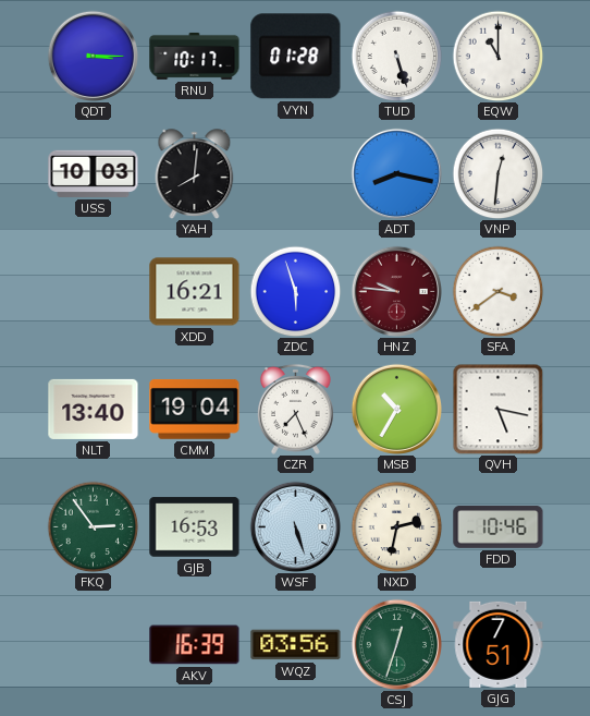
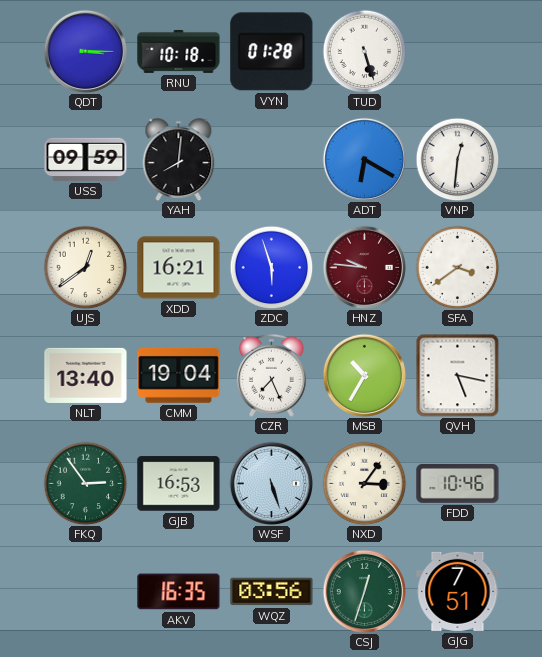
RNU: 10:17 -> 10:18 (179, 51)
EQW: 11:00 -> none (497, 56)
USS: 10:03 -> 09:59 (86, 159)
ADT: 8:17 -> 6:20 (364, 159)
UJS: none -> 12:39 (85, 267)
NXD: 2:32 -> 3:06 (364, 483)
AKV: 16:39 -> 16:35 (179, 592)
